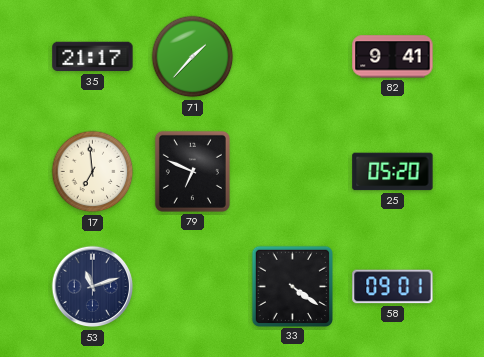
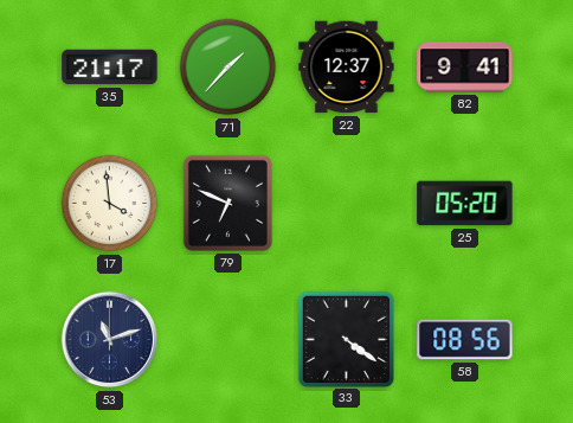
22: none -> 12:37 (347, 68)
17: 6:59 -> 3:59 (110, 204)
58: 09:01 -> 08:56 (465, 340)
